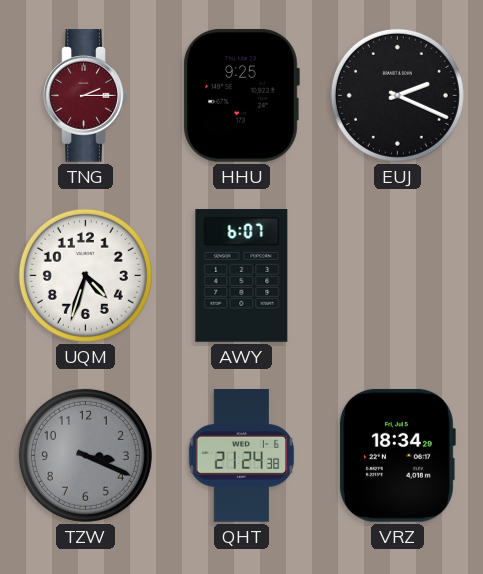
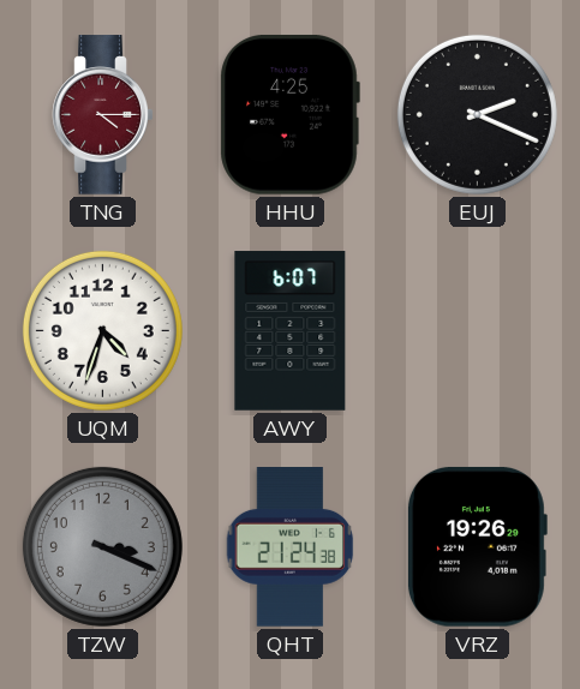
TNG: 2:15 -> 4:15 (103, 115)
HHU: 9:25 -> 4:25 (289, 114)
VRZ: 18:34 -> 19:26 (477, 546)
